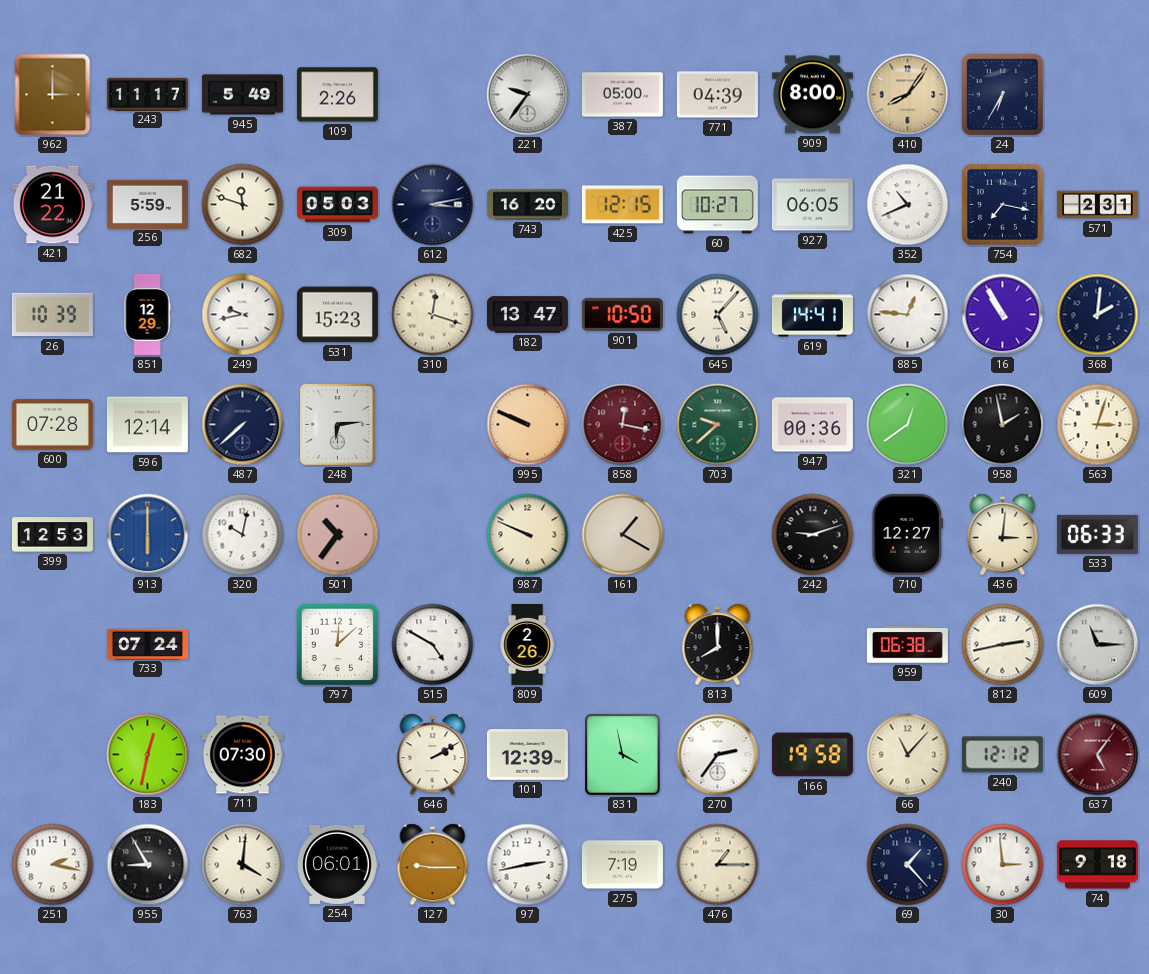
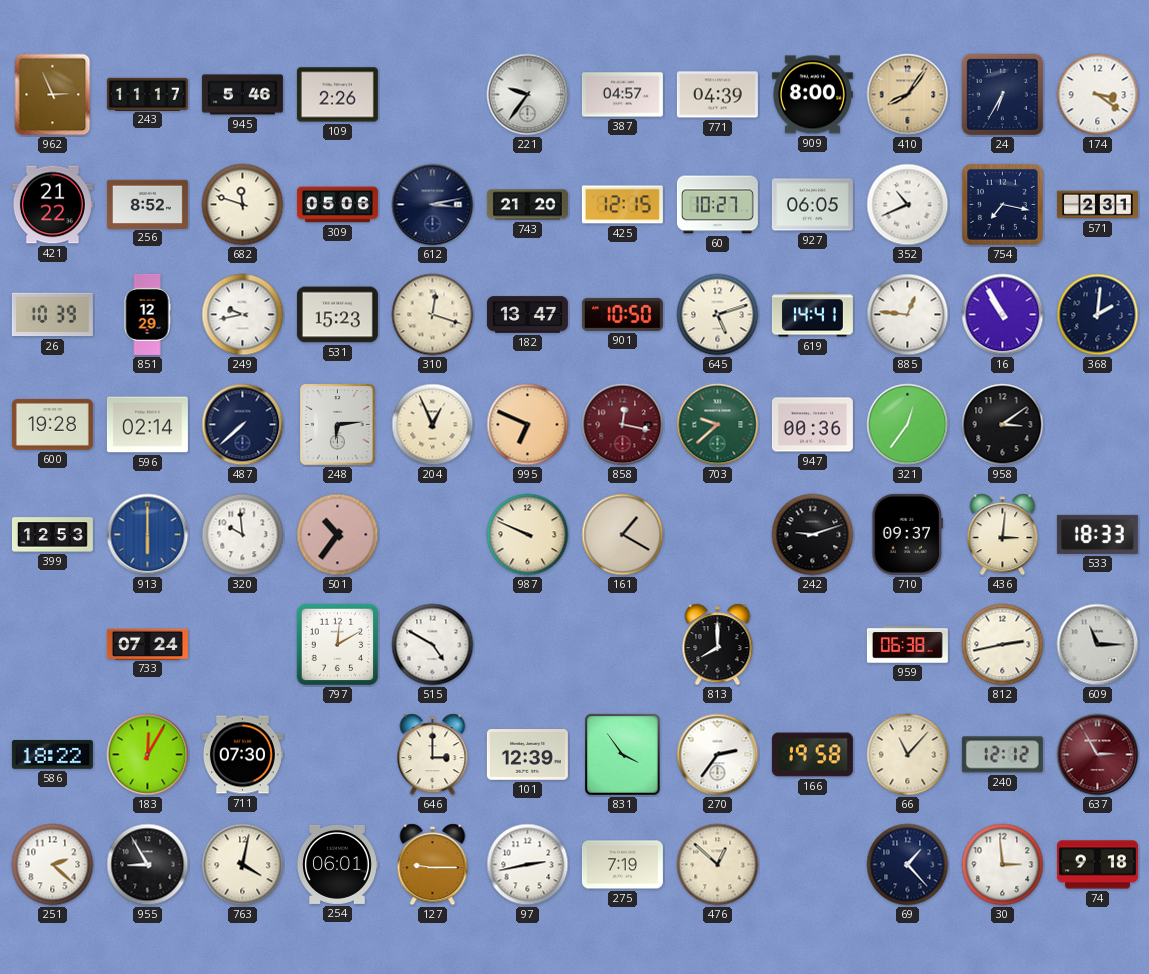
962: 3:00 -> 2:56 (53, 95)
945: 5:49 -> 5:46 (242, 95)
387: 05:00 -> 04:57 (622, 95)
174: none -> 3:21 (1098, 95)
256: 5:59 -> 8:52 (147, 204)
309: 05:03 -> 05:06 (337, 205)
743: 16:20 -> 21:20 (527, 205)
645: 5:07 -> 5:12 (718, 315)
600: 07:28 -> 19:28 (52, 425)
596: 12:14 -> 02:14 (147, 425)
204: none -> 12:56 (433, 425)
995: 9:49 -> 6:49 (528, 425)
321: 12:39 -> 12:36 (908, 425)
958: 1:58 -> 3:09 (1003, 425)
563: 3:03 -> none (1098, 425)
320: 10:02 -> 9:59 (243, 535)
710: 12:27 -> 09:37 (908, 534)
533: 06:33 -> 18:33 (1097, 534)
797: 12:08 -> 12:10 (338, 645)
809: 2:26 -> none (527, 644)
586: none -> 18:22 (52, 755)
183: 12:32 -> 12:05 (148, 755)
646: 2:10 -> 3:00 (433, 755)
831: 3:58 -> 3:54 (623, 755)
637: 5:06 -> 2:55 (1098, 755)
251: 2:17 -> 2:22 (53, 865)
763: 4:01 -> 4:02 (243, 865)
476: 1:15 -> 12:52 (718, 865)
